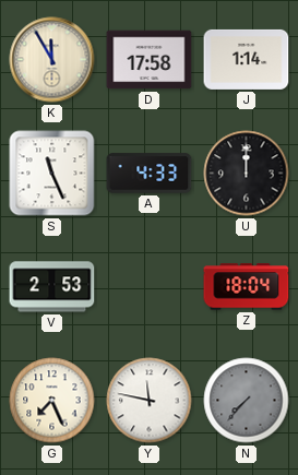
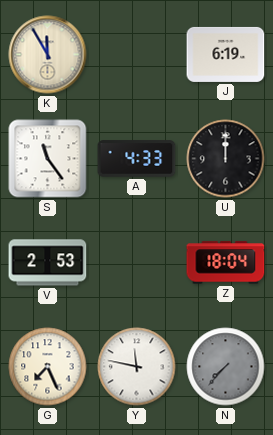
D: 17:58 -> none (150, 60)
J: 1:14 -> 6:19 (226, 54)
S: 11:26 -> 11:24 (48, 159)
